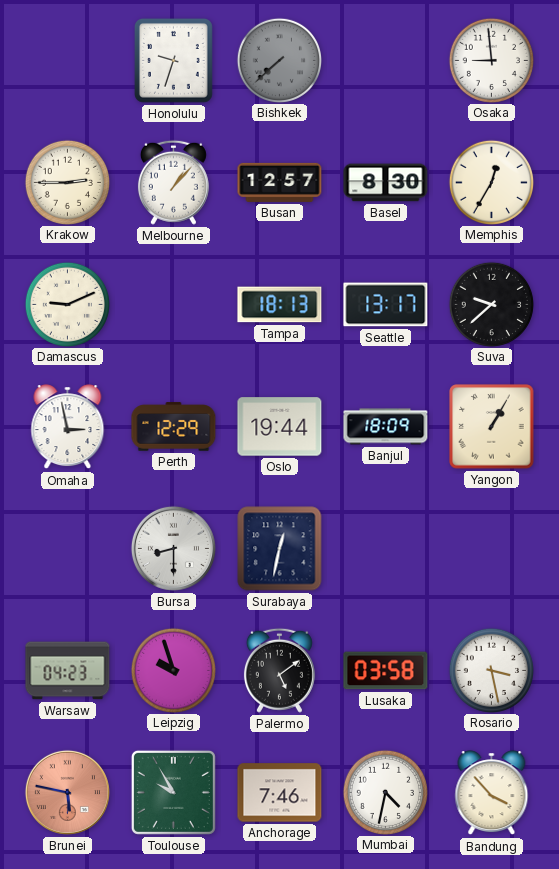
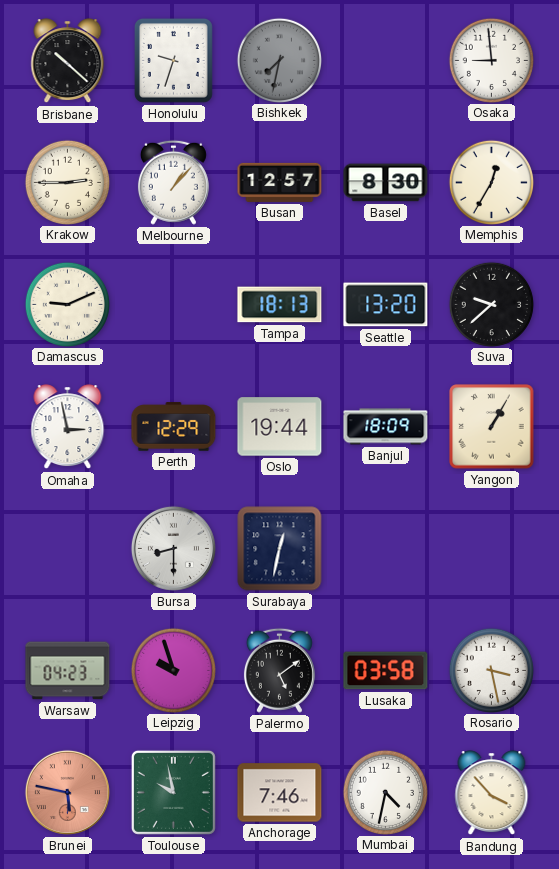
Brisbane: none -> 10:22 (68, 61)
Bishkek: 7:38 -> 7:32 (279, 60)
Seattle: 13:17 -> 13:20 (386, 305)
Toulouse: 9:55 -> 9:58 (173, 792)
